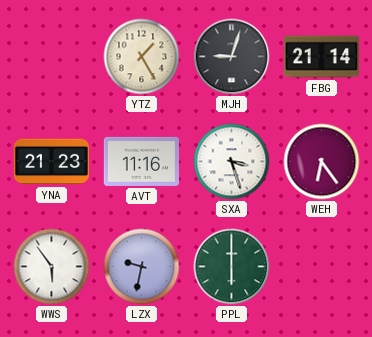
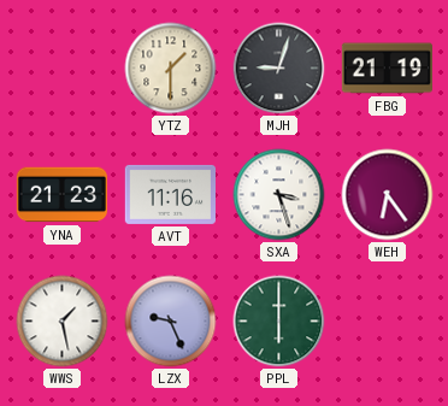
YTZ: 1:25 -> 1:30 (171, 69)
FBG: 21:14 -> 21:19 (387, 69)
WWS: 5:54 -> 1:28 (63, 322)
LZX: 9:32 -> 9:26 (171, 322)
